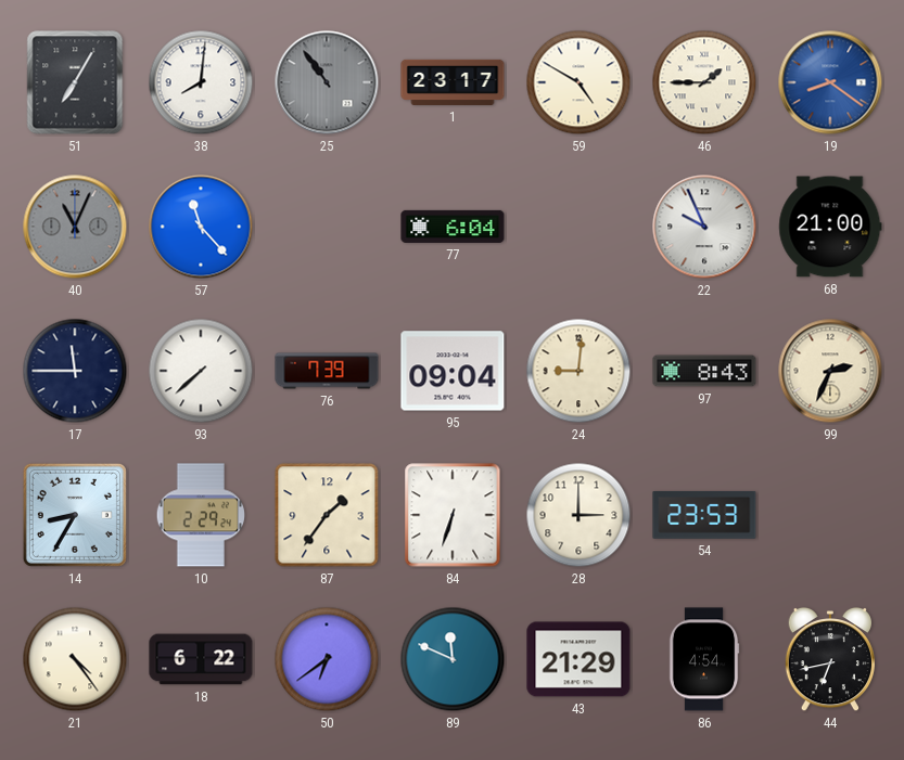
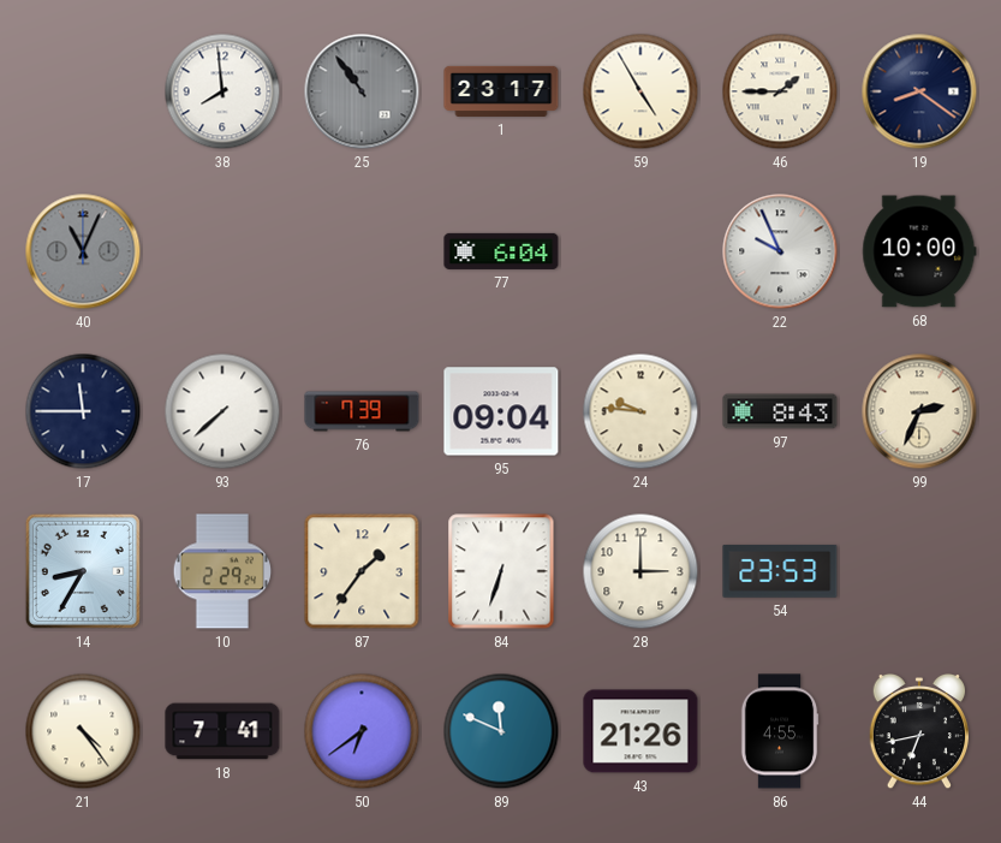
51: 7:05 -> none (75, 82)
38: 8:01 -> 7:59 (222, 91)
59: 4:50 -> 4:55 (640, 91)
19 dial: blue -> navy (919, 91)
57: 11:23 -> none (201, 227)
68: 21:00 -> 10:00 (919, 251)
24: 9:01 -> 9:46 (640, 411)
18: 6:22 -> 7:41 (222, 731)
43: 21:29 -> 21:26 (640, 731)
86: 4:54 -> 4:55 (780, 731)
